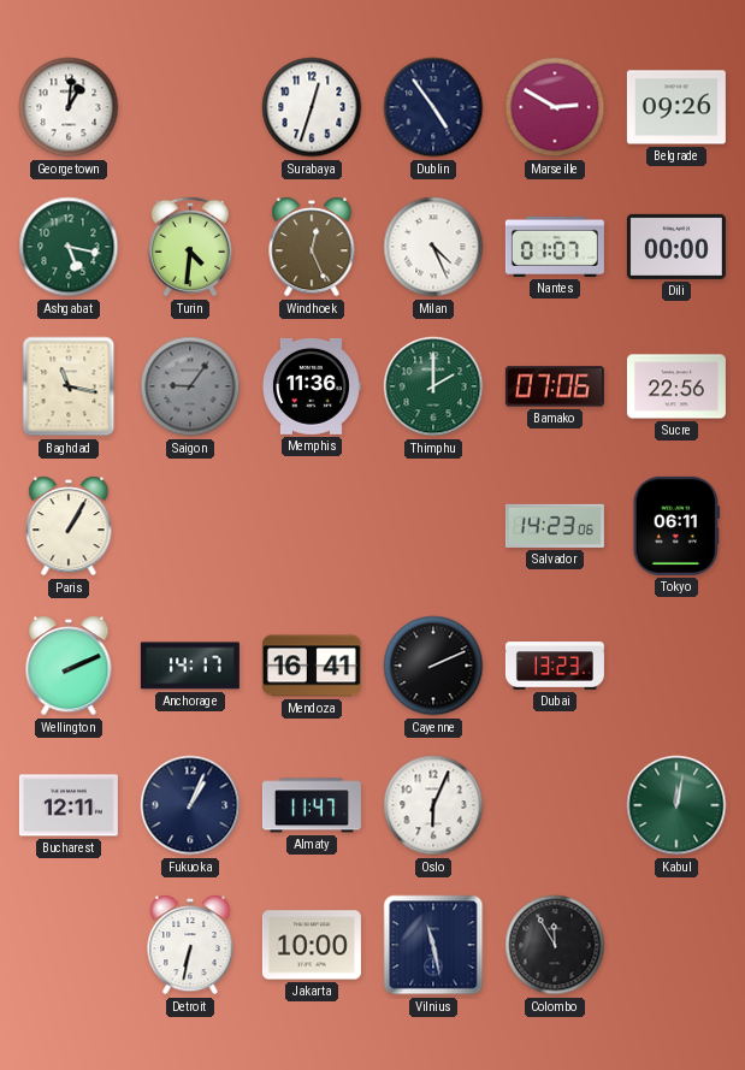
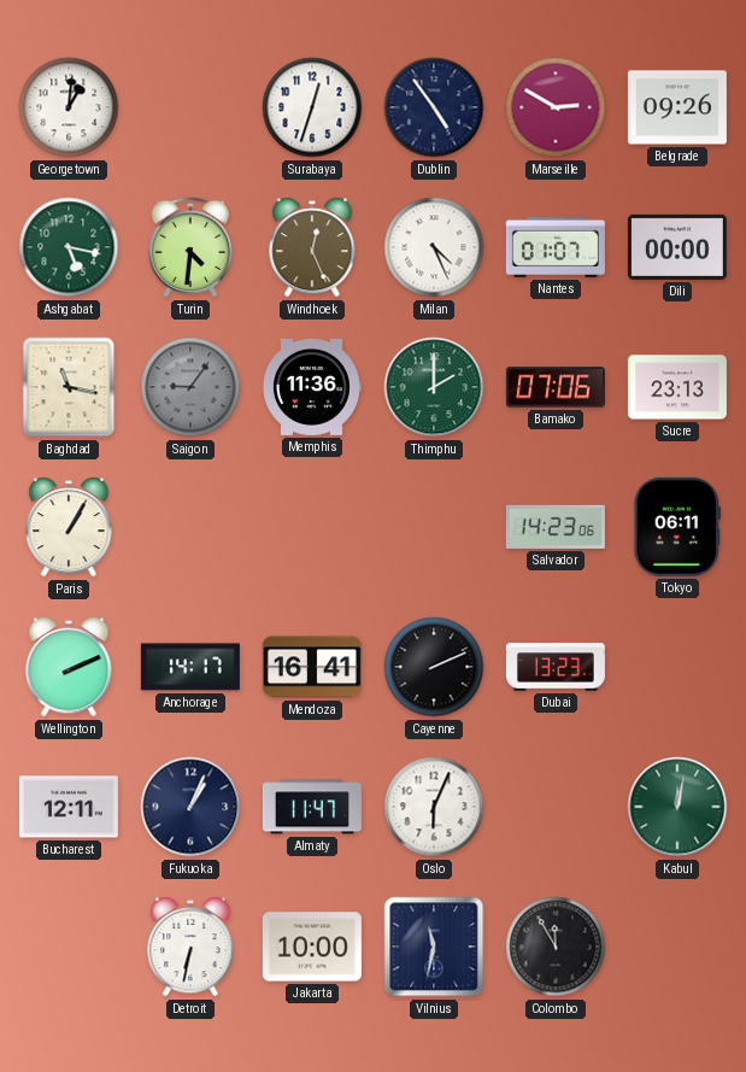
Sucre: 22:56 -> 23:13 (677, 387)
Vilnius: 11:28 -> 11:32 (434, 947)
